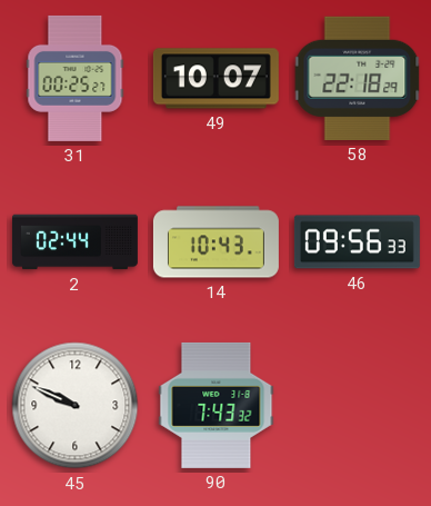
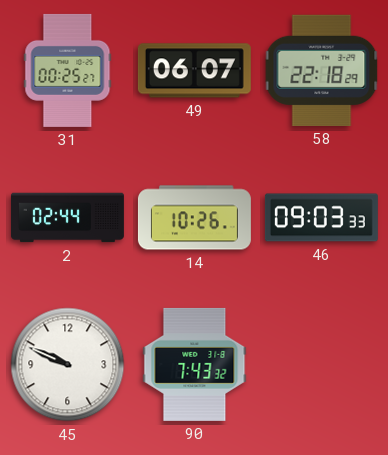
49: 10:07 -> 06:07 (194, 71)
14: 10:43 -> 10:26 (194, 218)
46: 09:56 -> 09:03 (321, 218)
